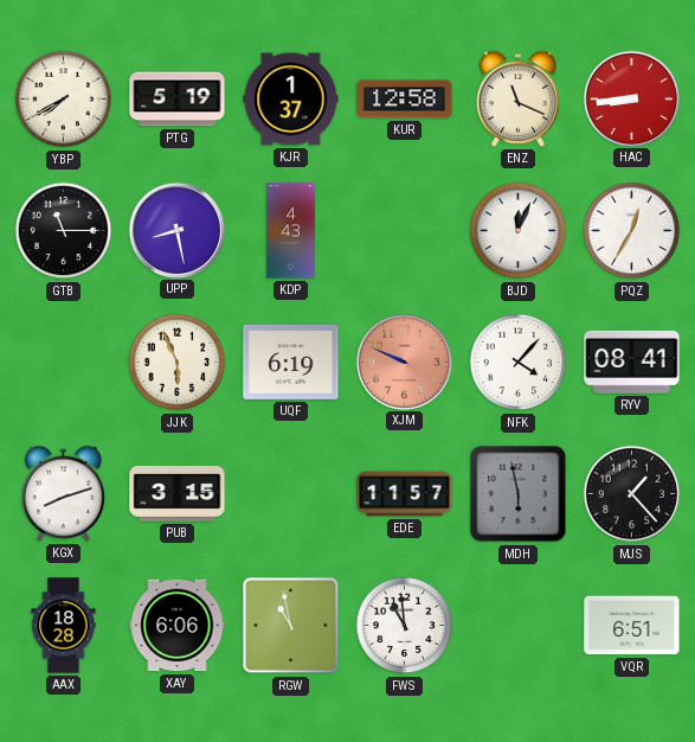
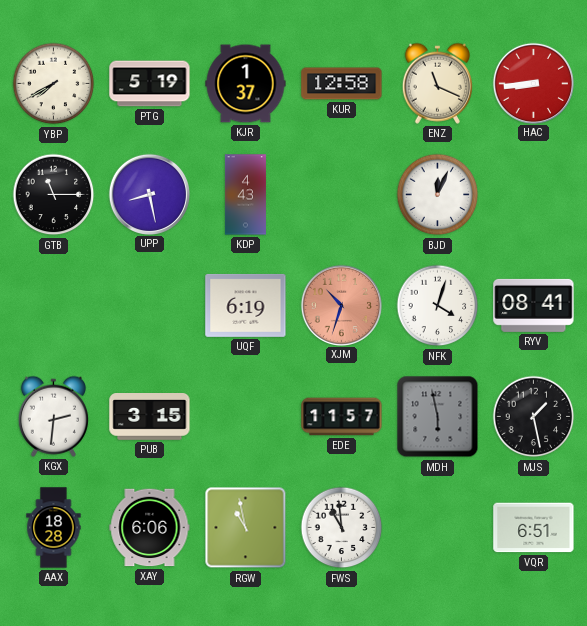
PQZ: 12:35 -> none (632, 231)
JJK: 5:56 -> none (178, 363)
XJM: 9:49 -> 10:33 (341, 305)
NFK: 4:07 -> 4:03 (438, 306)
KGX: 8:12 -> 2:31 (53, 416)
MJS: 1:23 -> 1:28 (534, 417)
